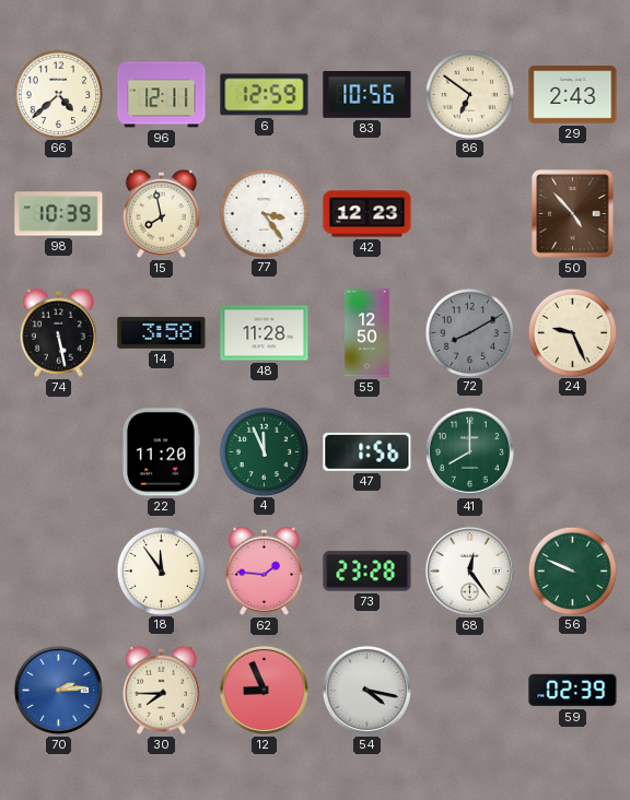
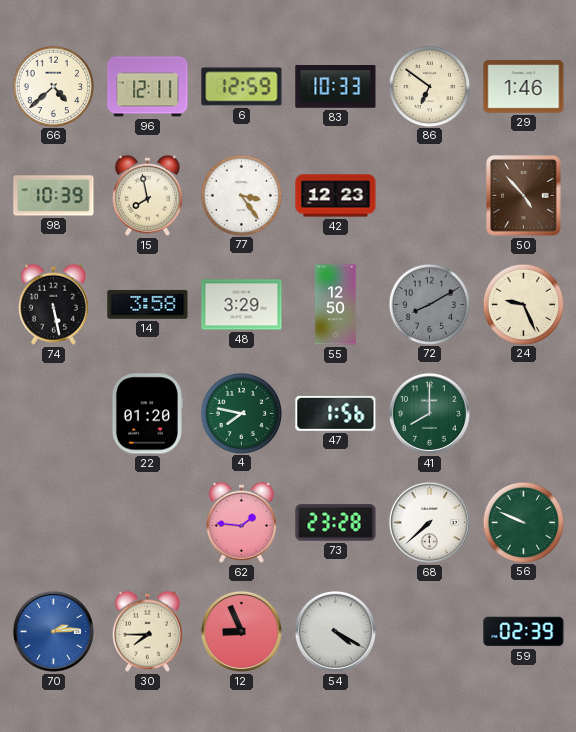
83: 10:56 -> 10:33 (336, 87)
29: 2:43 -> 1:46 (524, 87)
48: 11:28 -> 3:29 (242, 305)
22: 11:20 -> 01:20 (147, 414)
4: 11:56 -> 7:47 (241, 413)
18: 11:54 -> none (161, 570)
68: 12:24 -> 7:38 (429, 522)
54: 4:17 -> 4:20 (335, 631)
